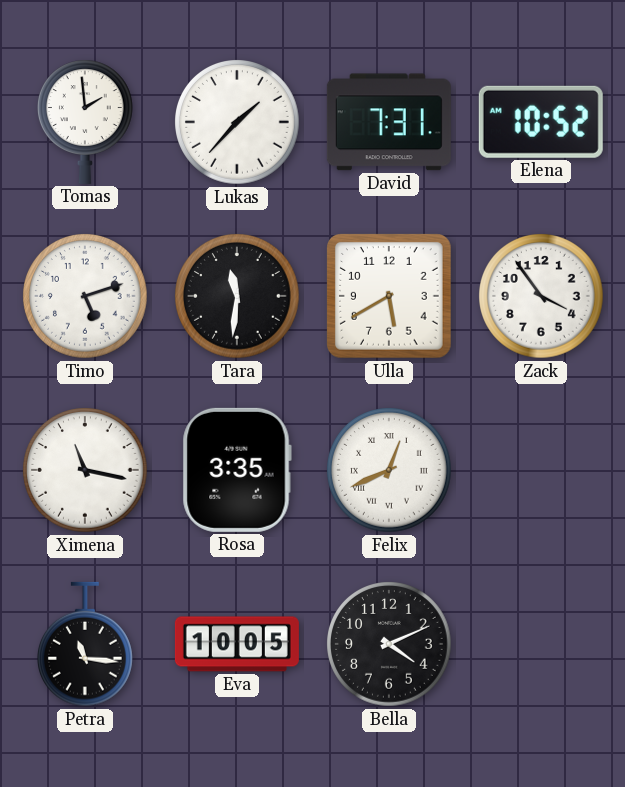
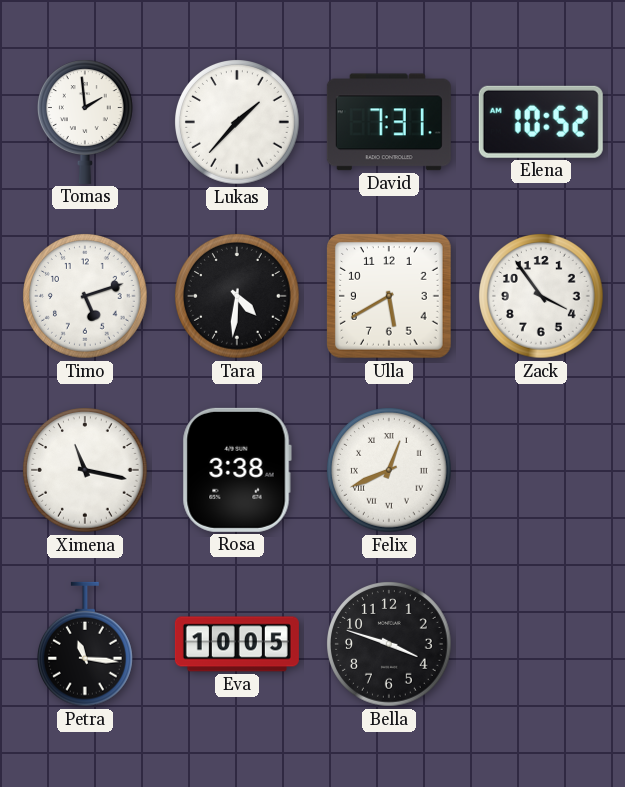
Tara: 11:31 -> 4:31 (237, 296)
Rosa: 3:35 -> 3:38 (237, 470)
Bella: 4:11 -> 3:48 (389, 644)
